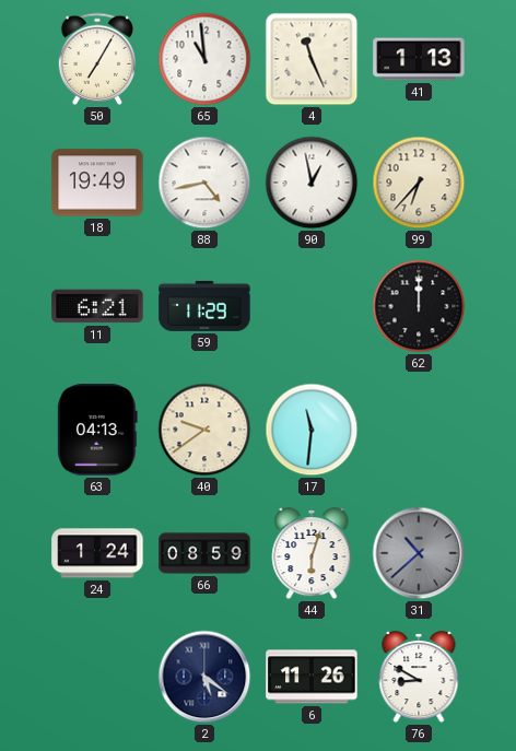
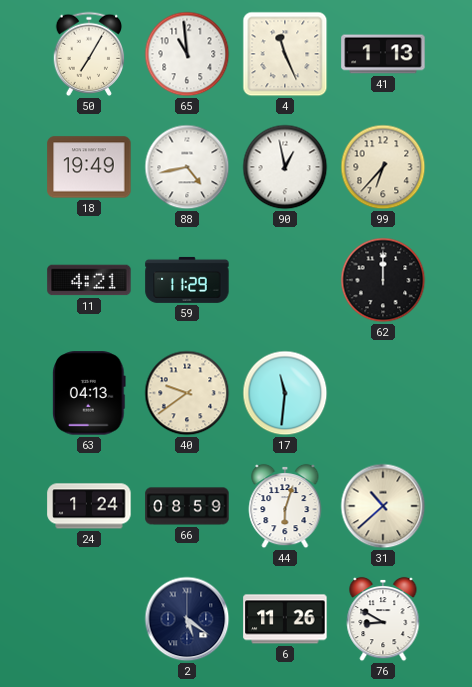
11: 6:21 -> 4:21 (89, 280)
31 dial: grey -> cream (383, 506)
